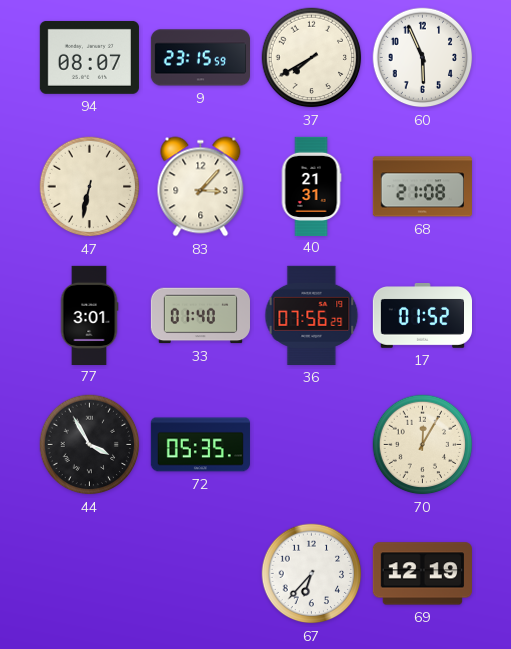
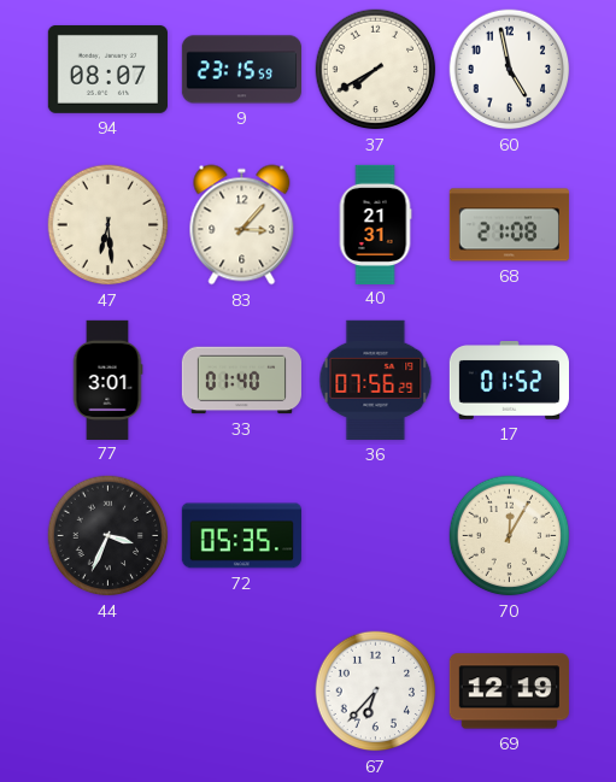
60: 5:56 -> 4:58 (510, 70)
47: 6:32 -> 6:29 (108, 225)
44: 3:55 -> 3:34 (108, 536)
